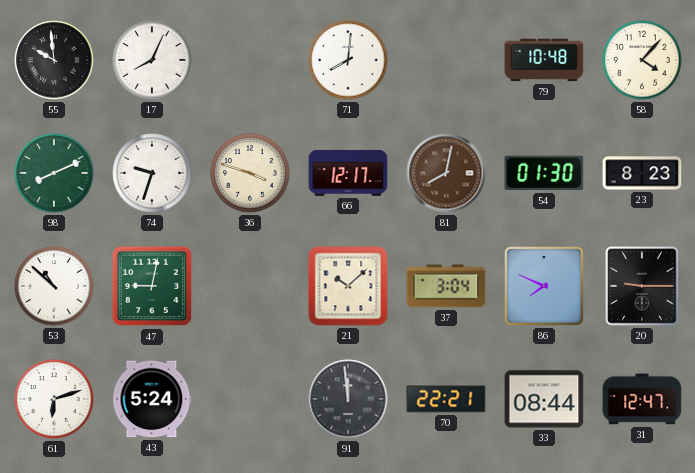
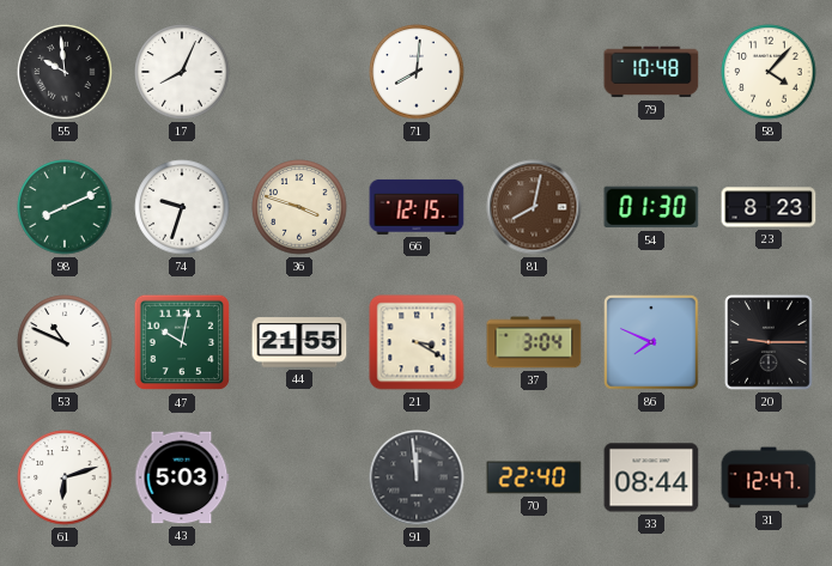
66: 12:17 -> 12:15 (417, 207)
53: 10:52 -> 10:49 (65, 342)
47: 9:02 -> 10:02 (182, 342)
44: none -> 21:55 (299, 342)
21: 10:08 -> 3:20 (417, 342)
43: 5:24 -> 5:03 (182, 477)
70: 22:21 -> 22:40 (534, 477)
